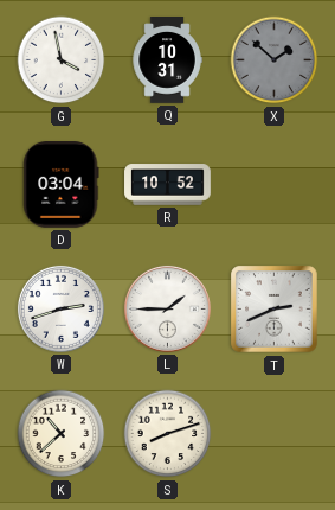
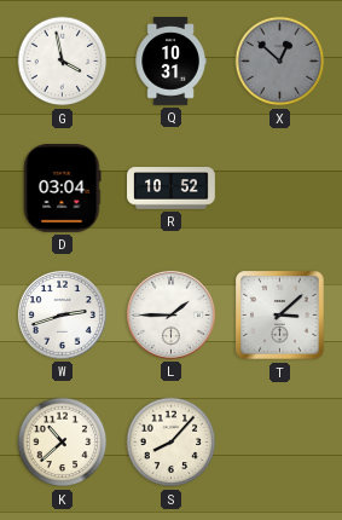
X: 1:52 -> 12:52 (280, 62)
T: 2:41 -> 3:08 (280, 316)
S: 8:12 -> 8:07 (172, 443)
